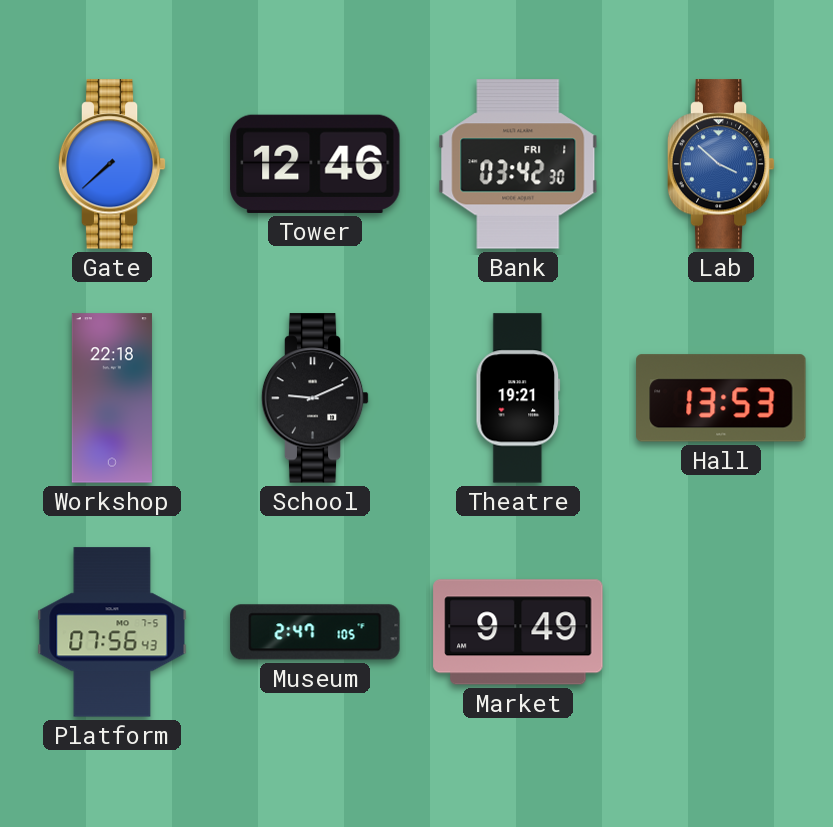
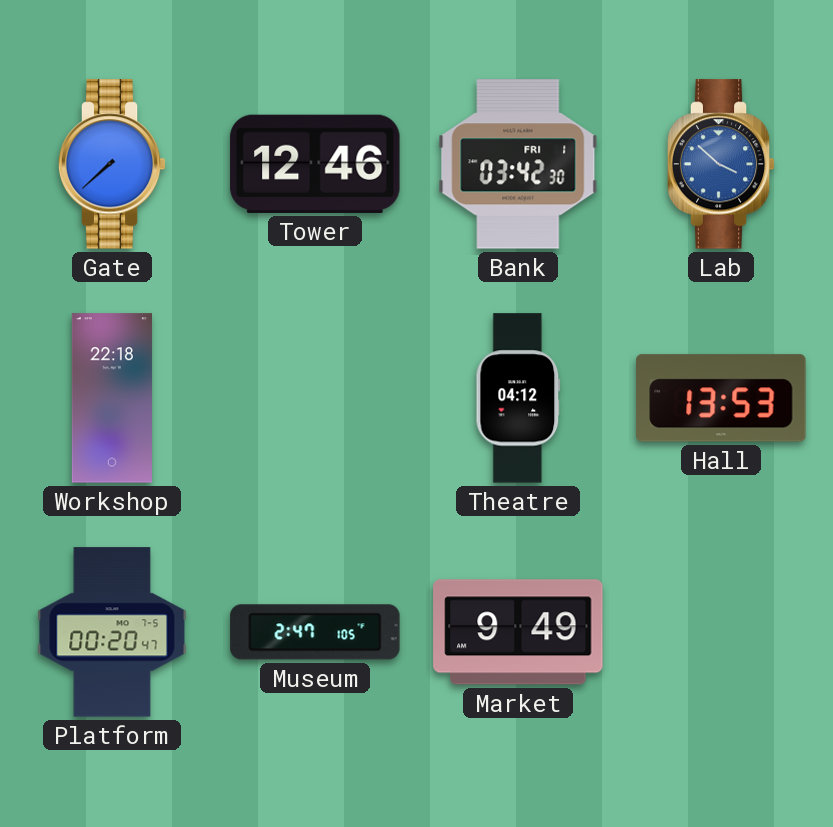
School: 9:11 -> none (315, 398)
Theatre: 19:21 -> 04:12 (518, 398)
Platform: 07:56 -> 00:20 (112, 632)
